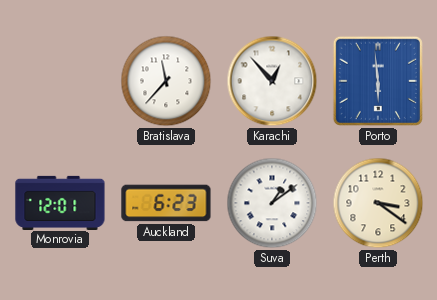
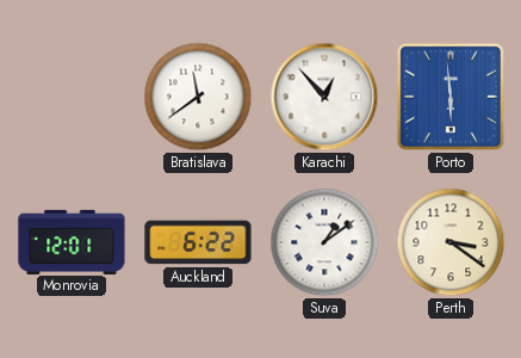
Bratislava: 11:37 -> 11:39 (198, 97)
Auckland: 6:23 -> 6:22 (198, 242)
